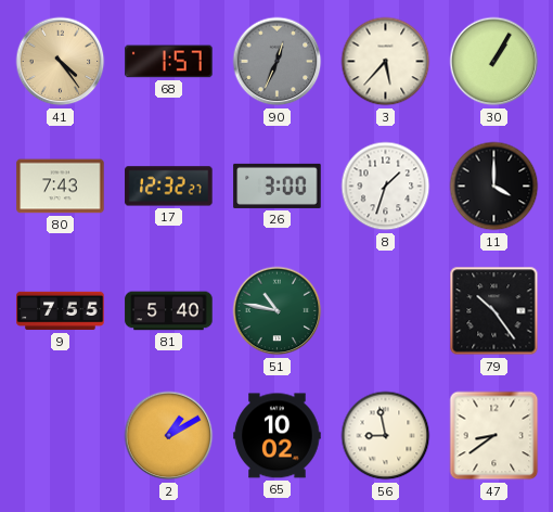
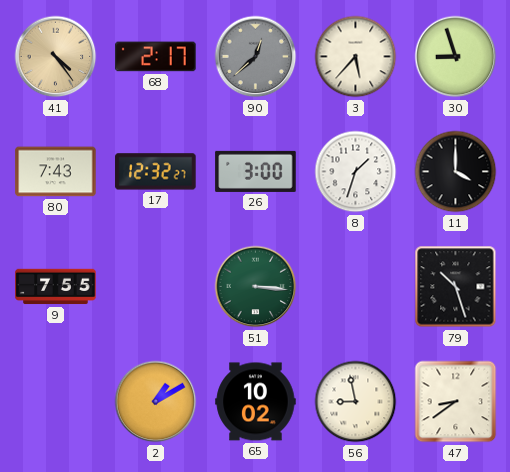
68: 1:57 -> 2:17 (156, 57)
90: 12:34 -> 12:38 (256, 57)
30: 1:05 -> 8:57 (456, 57)
81: 5:40 -> none (169, 311)
51: 10:47 -> 3:16 (256, 287)
79: 10:24 -> 10:27 (456, 287)
